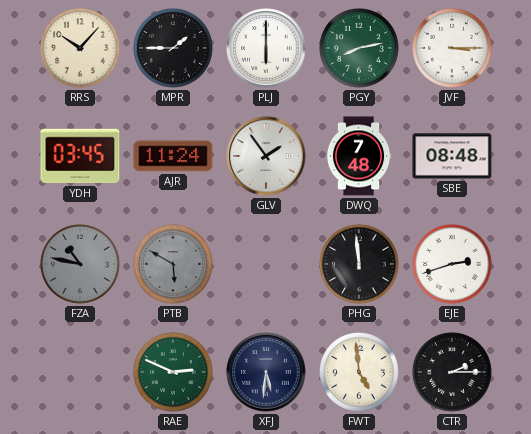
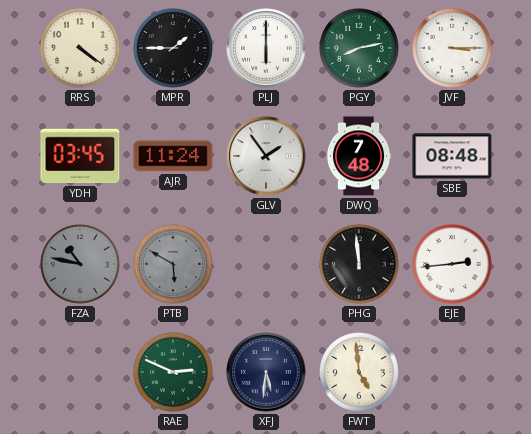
RRS: 10:07 -> 4:21 (81, 49)
EJE: 2:42 -> 2:44 (453, 265)
CTR: 2:15 -> none (453, 373)
